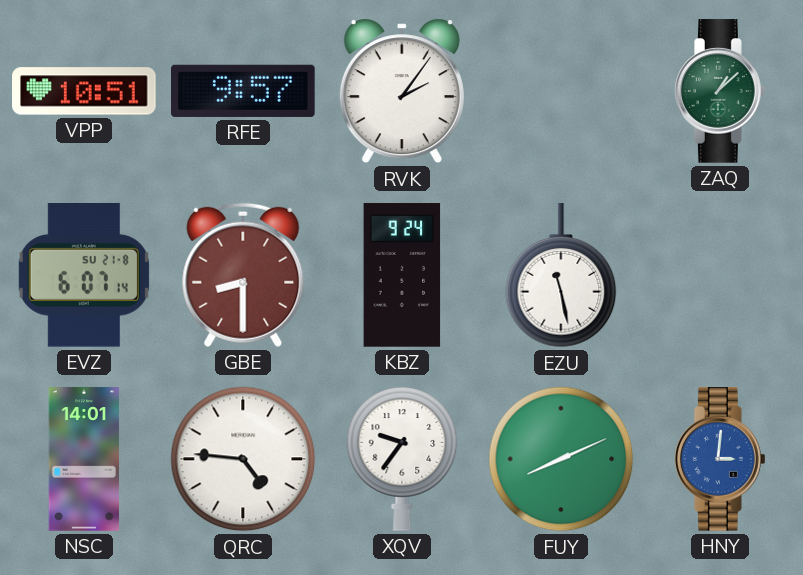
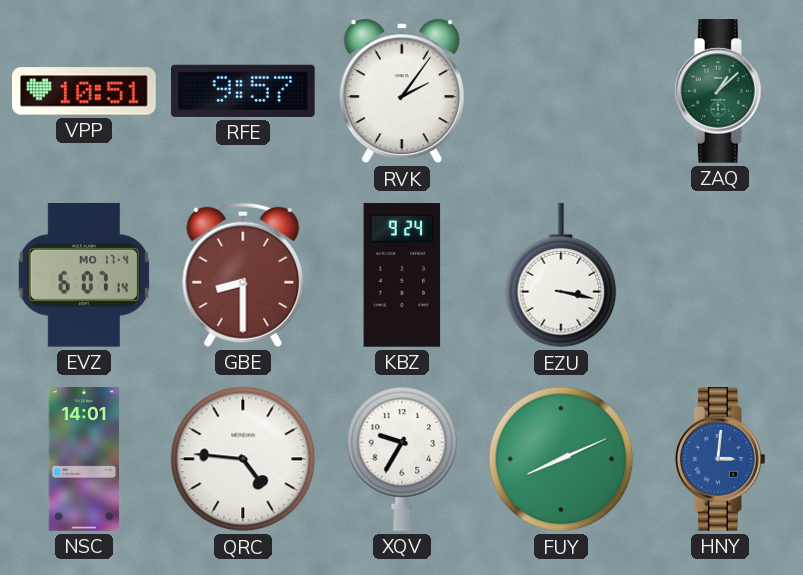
EVZ date: SU 21-8 -> MO 17-4 (84, 276)
EZU: 11:28 -> 3:17 (561, 276)
XQV: 9:36 -> 9:35 (402, 459)
